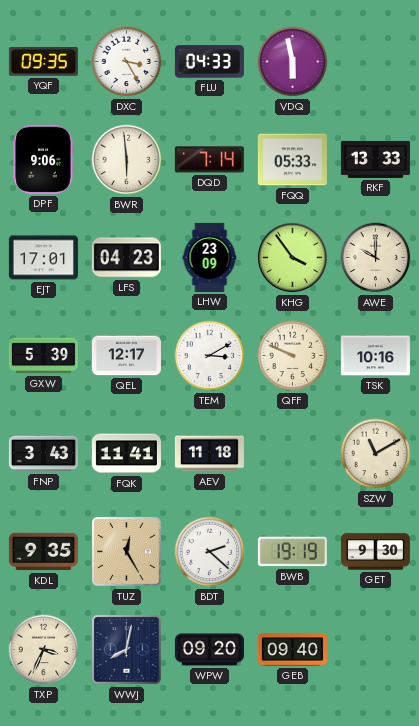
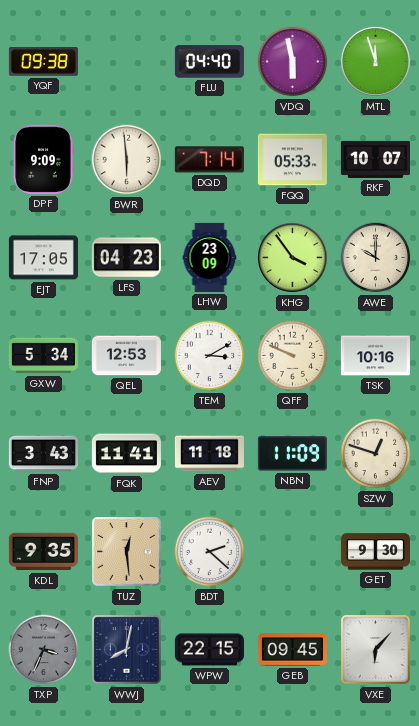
YQF: 09:35 -> 09:38 (43, 62)
DXC: 3:25 -> none (127, 62)
FLU: 04:33 -> 04:40 (209, 62)
MTL: none -> 11:57 (375, 61)
DPF: 9:06 -> 9:09 (43, 159)
RKF: 13:33 -> 10:07 (375, 159)
EJT: 17:01 -> 17:05 (43, 258)
GXW: 5:39 -> 5:34 (43, 356)
QEL: 12:17 -> 12:53 (126, 356)
NBN: none -> 11:09 (292, 454)
SZW: 11:10 -> 12:48 (376, 454)
TUZ: 12:25 -> 12:29 (127, 552)
BWB: 19:19 -> none (292, 552)
TXP dial: cream -> grey (44, 650)
WPW: 09:20 -> 22:15 (209, 650)
GEB: 09:40 -> 09:45 (292, 650)
VXE: none -> 6:07 (376, 650)
